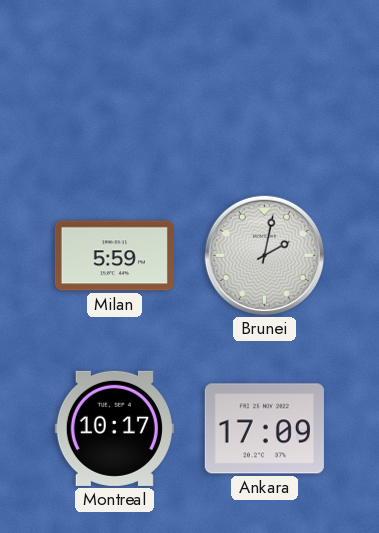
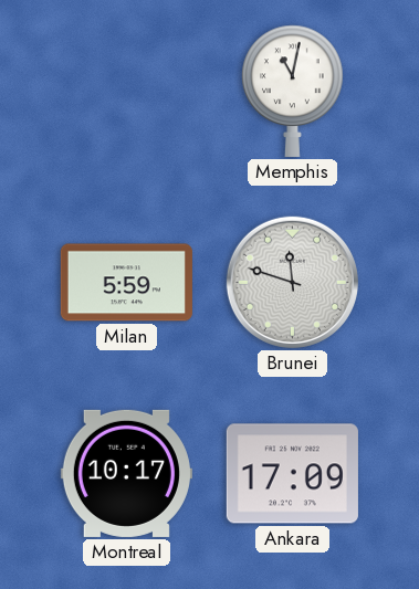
Memphis: none -> 11:02 (293, 91)
Brunei: 2:02 -> 11:48 (292, 282)
